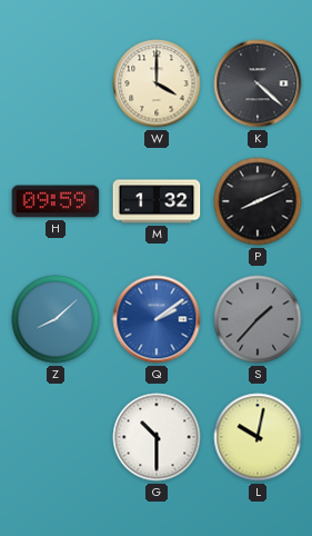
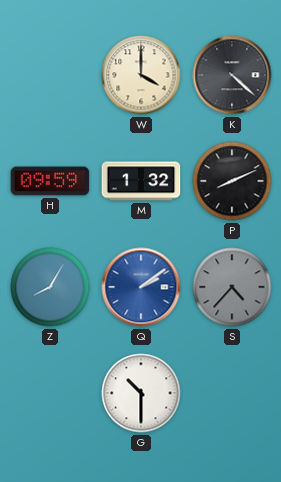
Z: 8:08 -> 8:05 (50, 287)
S: 1:37 -> 4:37 (232, 287)
L: 10:02 -> none (258, 437)
